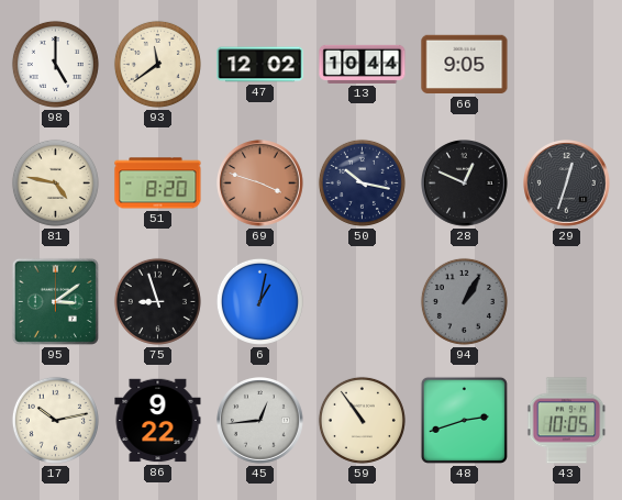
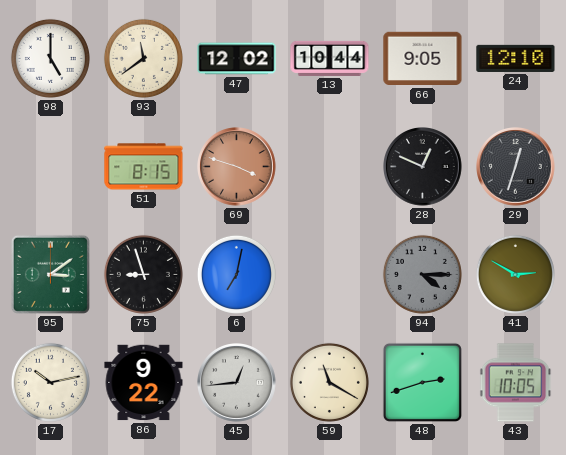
24: none -> 12:10 (516, 58)
81: 4:47 -> none (55, 182)
51: 8:20 -> 8:15 (144, 167)
50: 10:17 -> none (362, 182)
6: 1:02 -> 7:02 (236, 274)
94: 1:05 -> 4:15 (422, 274)
41: none -> 2:50 (515, 274)
59: 10:54 -> 11:20 (329, 382)
